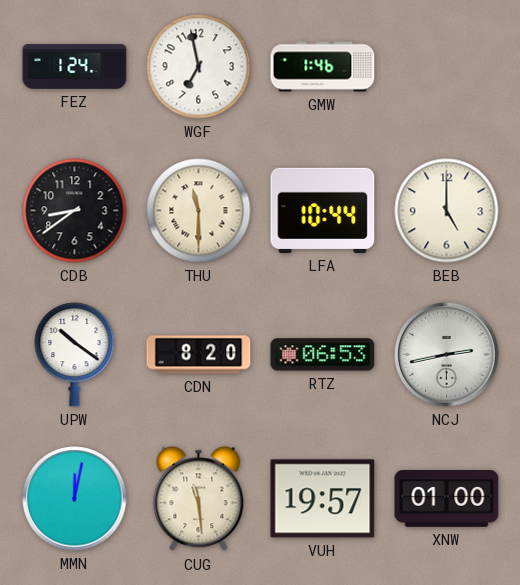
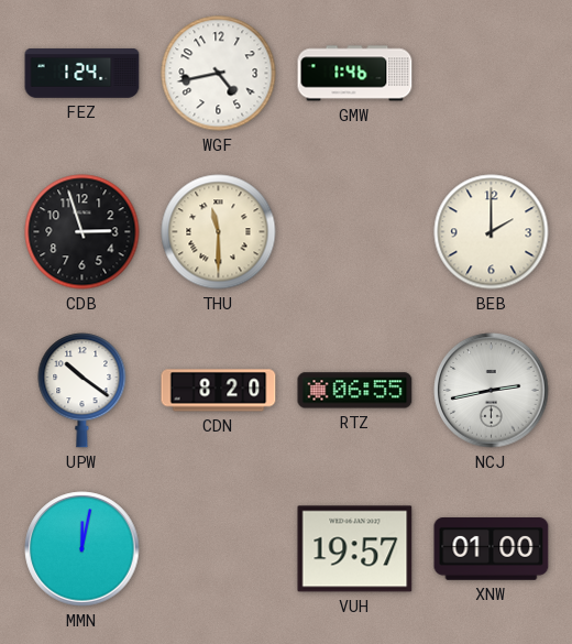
WGF: 6:58 -> 4:43 (219, 74)
CDB: 8:39 -> 2:57 (82, 232)
LFA: 10:44 -> none (323, 210)
BEB: 5:00 -> 2:00 (492, 232)
RTZ: 06:53 -> 06:55 (355, 391)
CUG: 11:29 -> none (199, 499)
